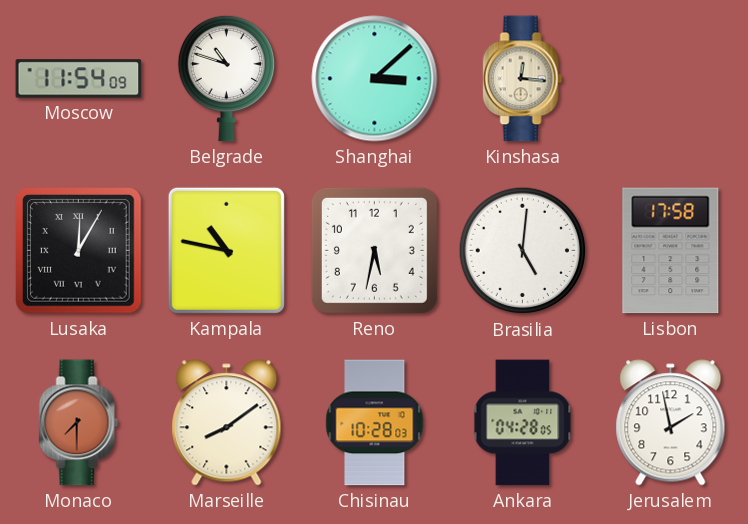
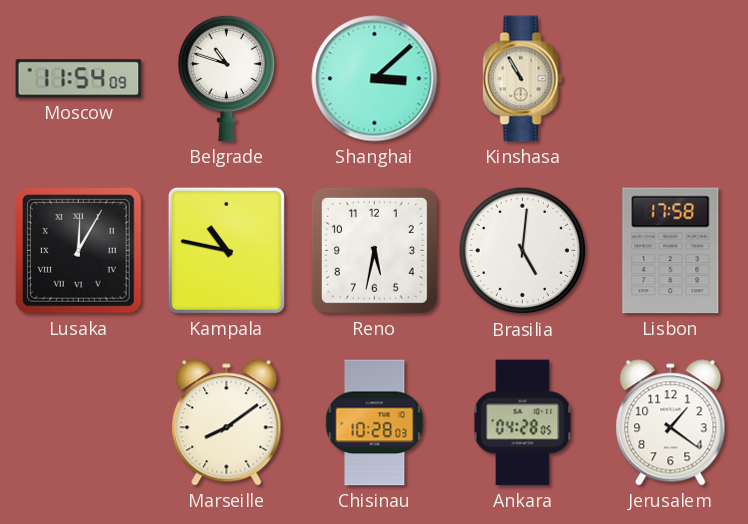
Kinshasa: 12:16 -> 10:55 (523, 79)
Monaco: 7:30 -> none (79, 423)
Jerusalem: 1:58 -> 1:21 (671, 423)
